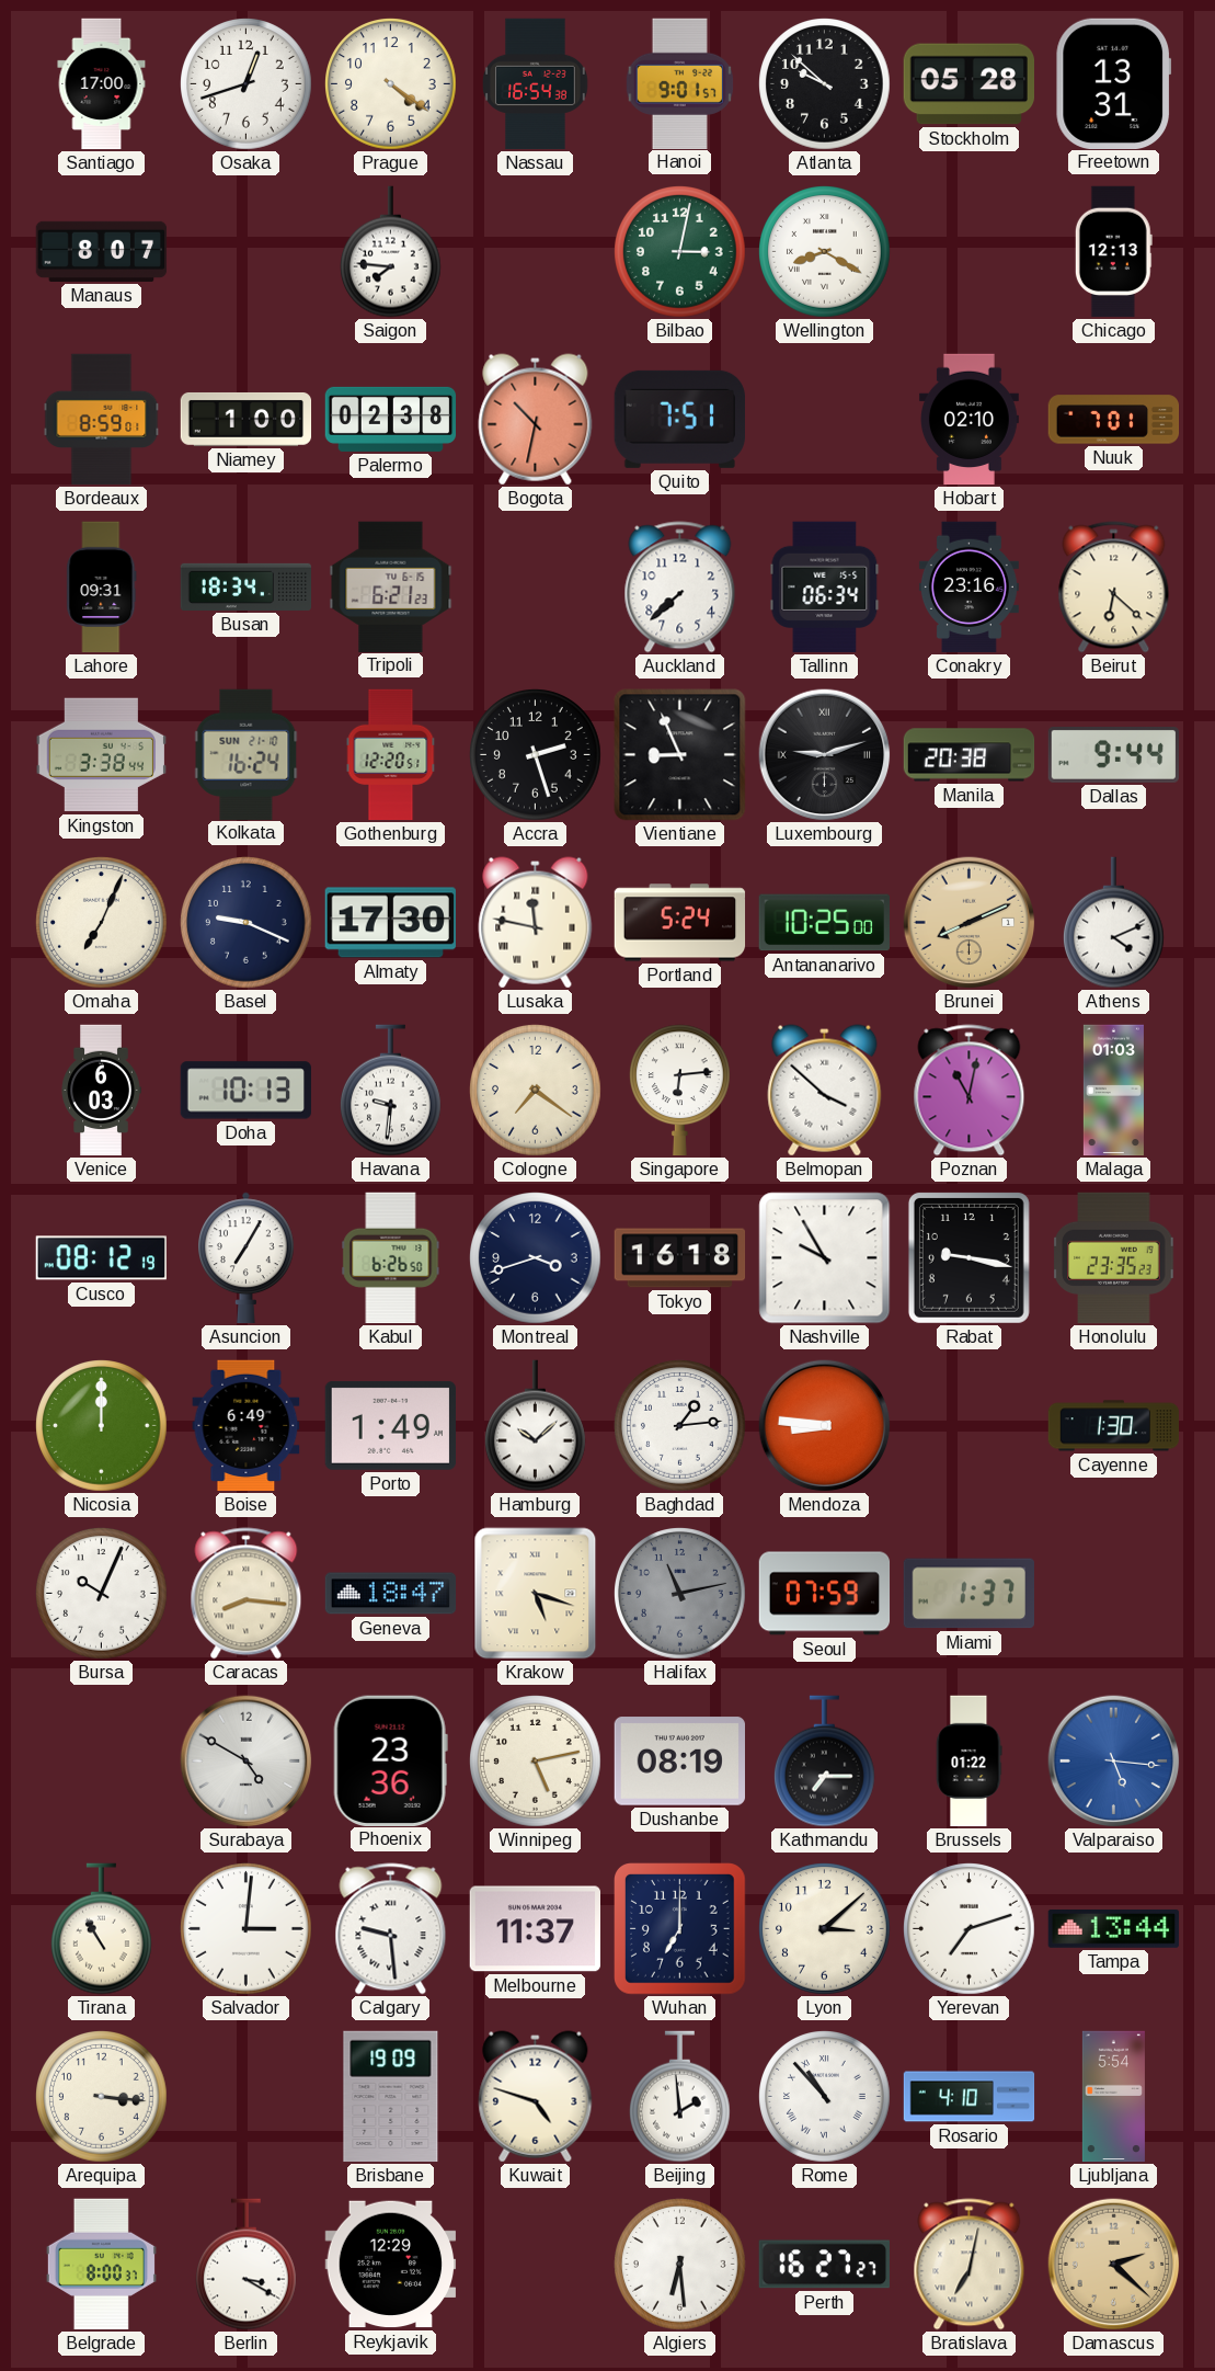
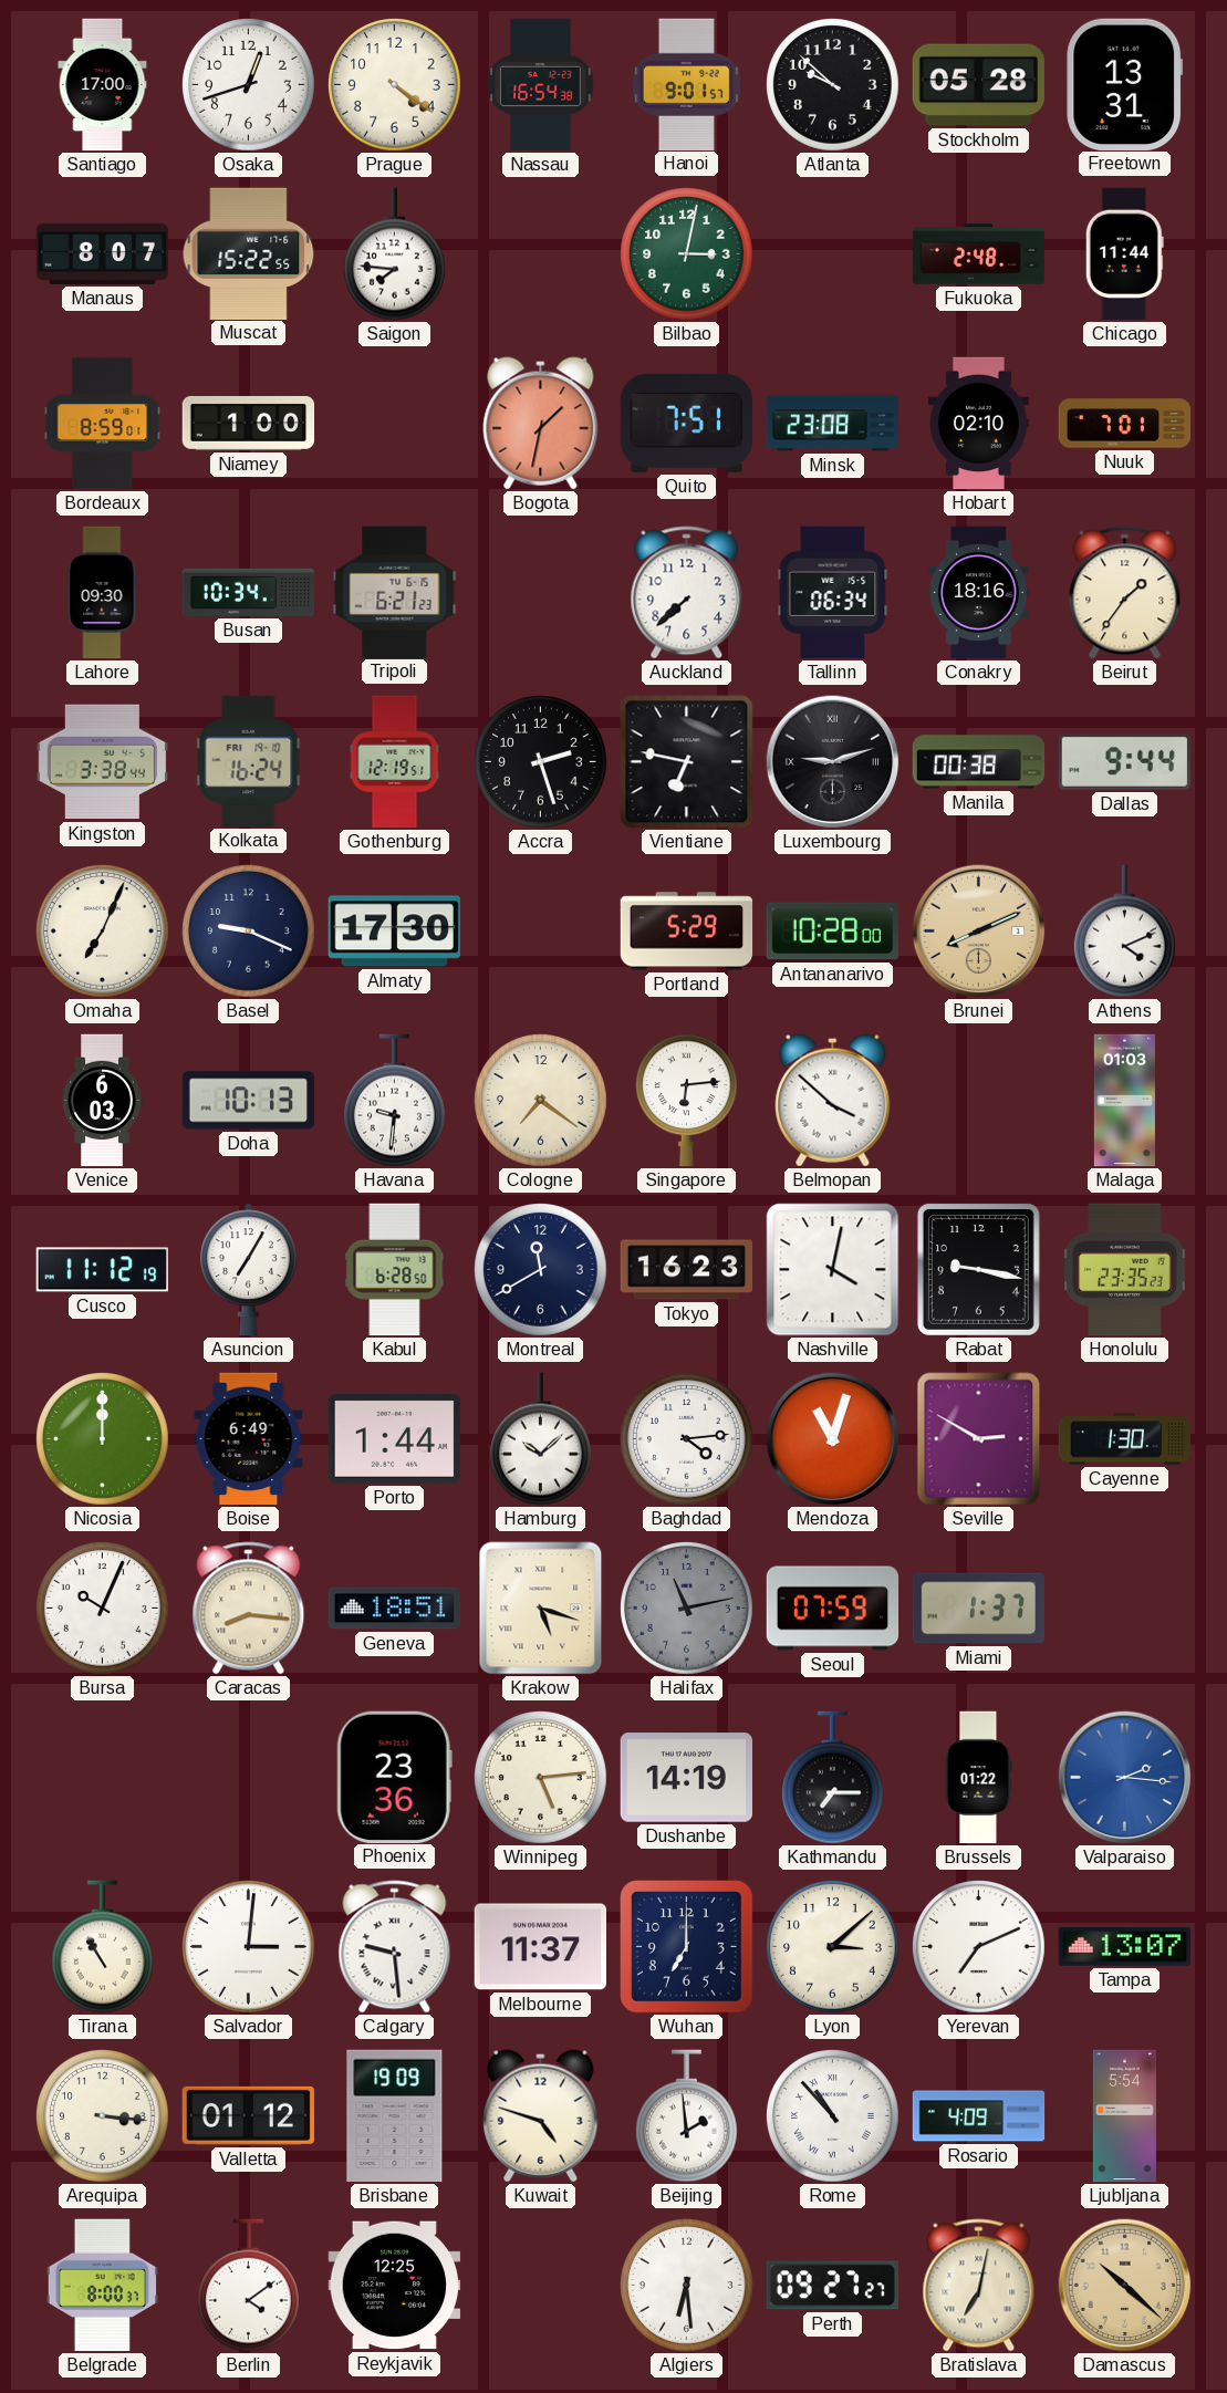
Muscat: none -> 15:22 (249, 253)
Wellington: 8:20 -> none (825, 252)
Fukuoka: none -> 2:48 (979, 254)
Chicago: 12:13 -> 11:44 (1124, 254)
Palermo: 02:38 -> none (391, 419)
Bogota: 10:32 -> 1:32 (541, 424)
Minsk: none -> 23:08 (833, 424)
Lahore: 09:31 -> 09:30 (103, 593)
Busan: 18:34 -> 10:34 (249, 592)
Conakry: 23:16 -> 18:16 (978, 593)
Beirut: 6:22 -> 1:36 (1125, 593)
Kolkata date: SUN 21-10 -> FRI 19-10 (249, 761)
Gothenburg: 12:20 -> 12:19 (395, 762)
Vientiane: 8:56 -> 6:47 (687, 762)
Manila: 20:38 -> 00:38 (979, 762)
Lusaka: 11:47 -> none (536, 923)
Portland: 5:24 -> 5:29 (687, 932)
Antananarivo: 10:25 -> 10:28 (832, 932)
Poznan: 11:02 -> none (970, 1091)
Cusco: 08:12 -> 11:12 (102, 1270)
Kabul: 6:26 -> 6:28 (395, 1270)
Montreal: 3:42 -> 11:40 (541, 1270)
Tokyo: 16:18 -> 16:23 (687, 1270)
Nashville: 9:55 -> 4:02 (833, 1270)
Porto: 1:49 -> 1:44 (394, 1438)
Baghdad: 1:14 -> 4:14 (687, 1439)
Mendoza: 8:46 -> 11:03 (833, 1439)
Seville: none -> 2:50 (979, 1439)
Geneva: 18:47 -> 18:51 (395, 1609)
Surabaya: 4:50 -> none (247, 1762)
Winnipeg: 5:13 -> 5:14 (541, 1778)
Dushanbe: 08:19 -> 14:19 (686, 1778)
Valparaiso: 5:16 -> 2:16 (1125, 1778)
Yerevan: 7:12 -> 7:11 (979, 1947)
Tampa: 13:44 -> 13:07 (1125, 1947)
Valletta: none -> 01:12 (248, 2115)
Rosario: 4:10 -> 4:09 (979, 2116)
Berlin: 3:20 -> 4:09 (248, 2286)
Reykjavik: 12:29 -> 12:25 (395, 2286)
Perth: 16:27 -> 09:27 (832, 2286)
Damascus: 2:22 -> 10:22 (1125, 2286)
